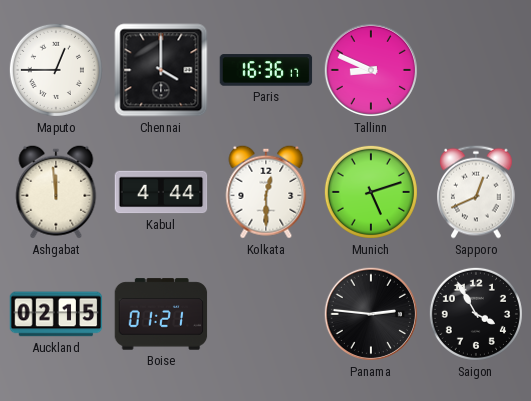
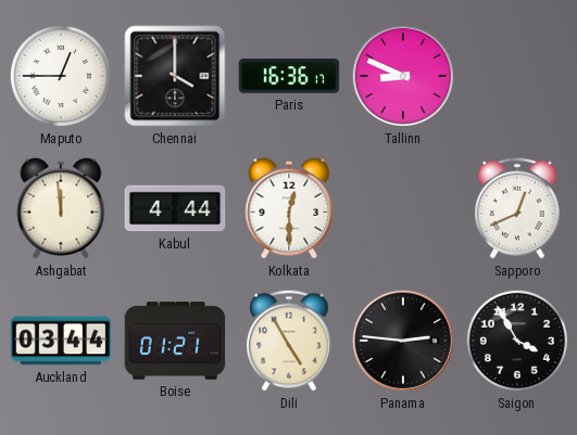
Munich: 5:12 -> none (371, 192)
Auckland: 02:15 -> 03:44 (61, 341)
Dili: none -> 4:55 (290, 341)
